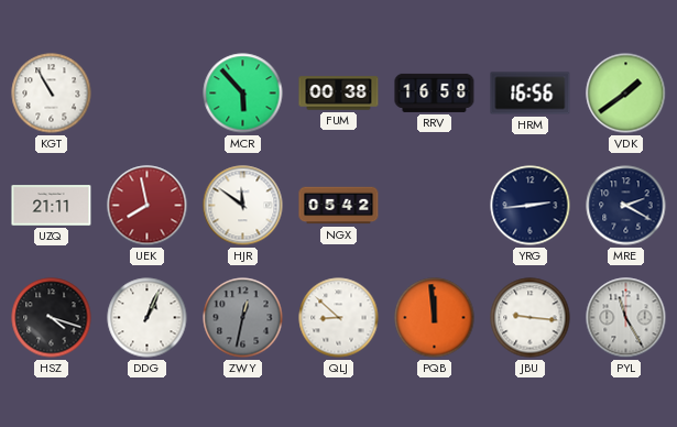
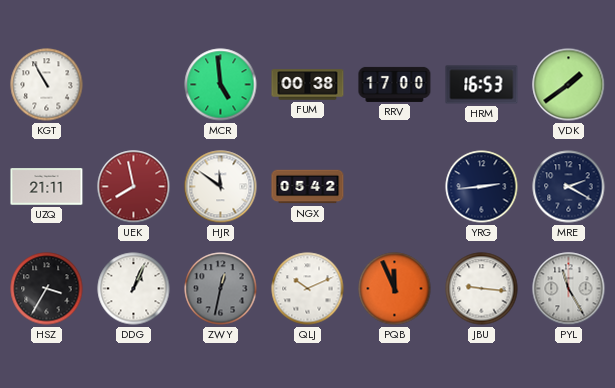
MCR: 5:53 -> 4:59 (221, 85)
RRV: 16:58 -> 17:00 (395, 84)
HRM: 16:56 -> 16:53 (482, 85)
HSZ: 4:18 -> 3:35 (47, 289)
QLJ: 8:52 -> 10:11 (308, 289)
PQB: 11:59 -> 11:56 (395, 289)
